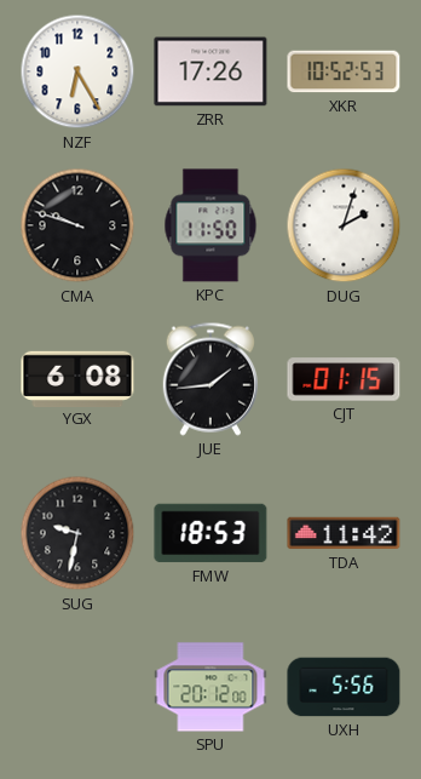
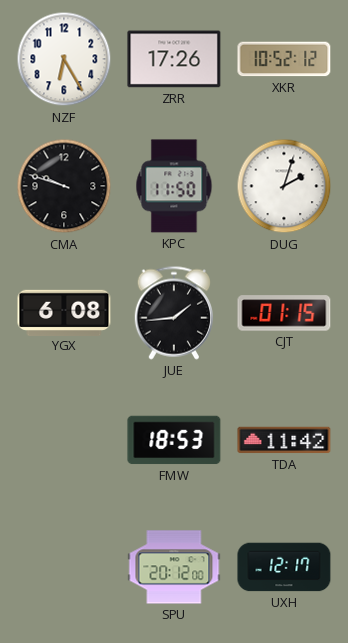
XKR: 10:52:53 -> 10:52:12 (284, 59)
SUG: 9:32 -> none (77, 533)
UXH: 5:56 -> 12:17 (284, 567)
